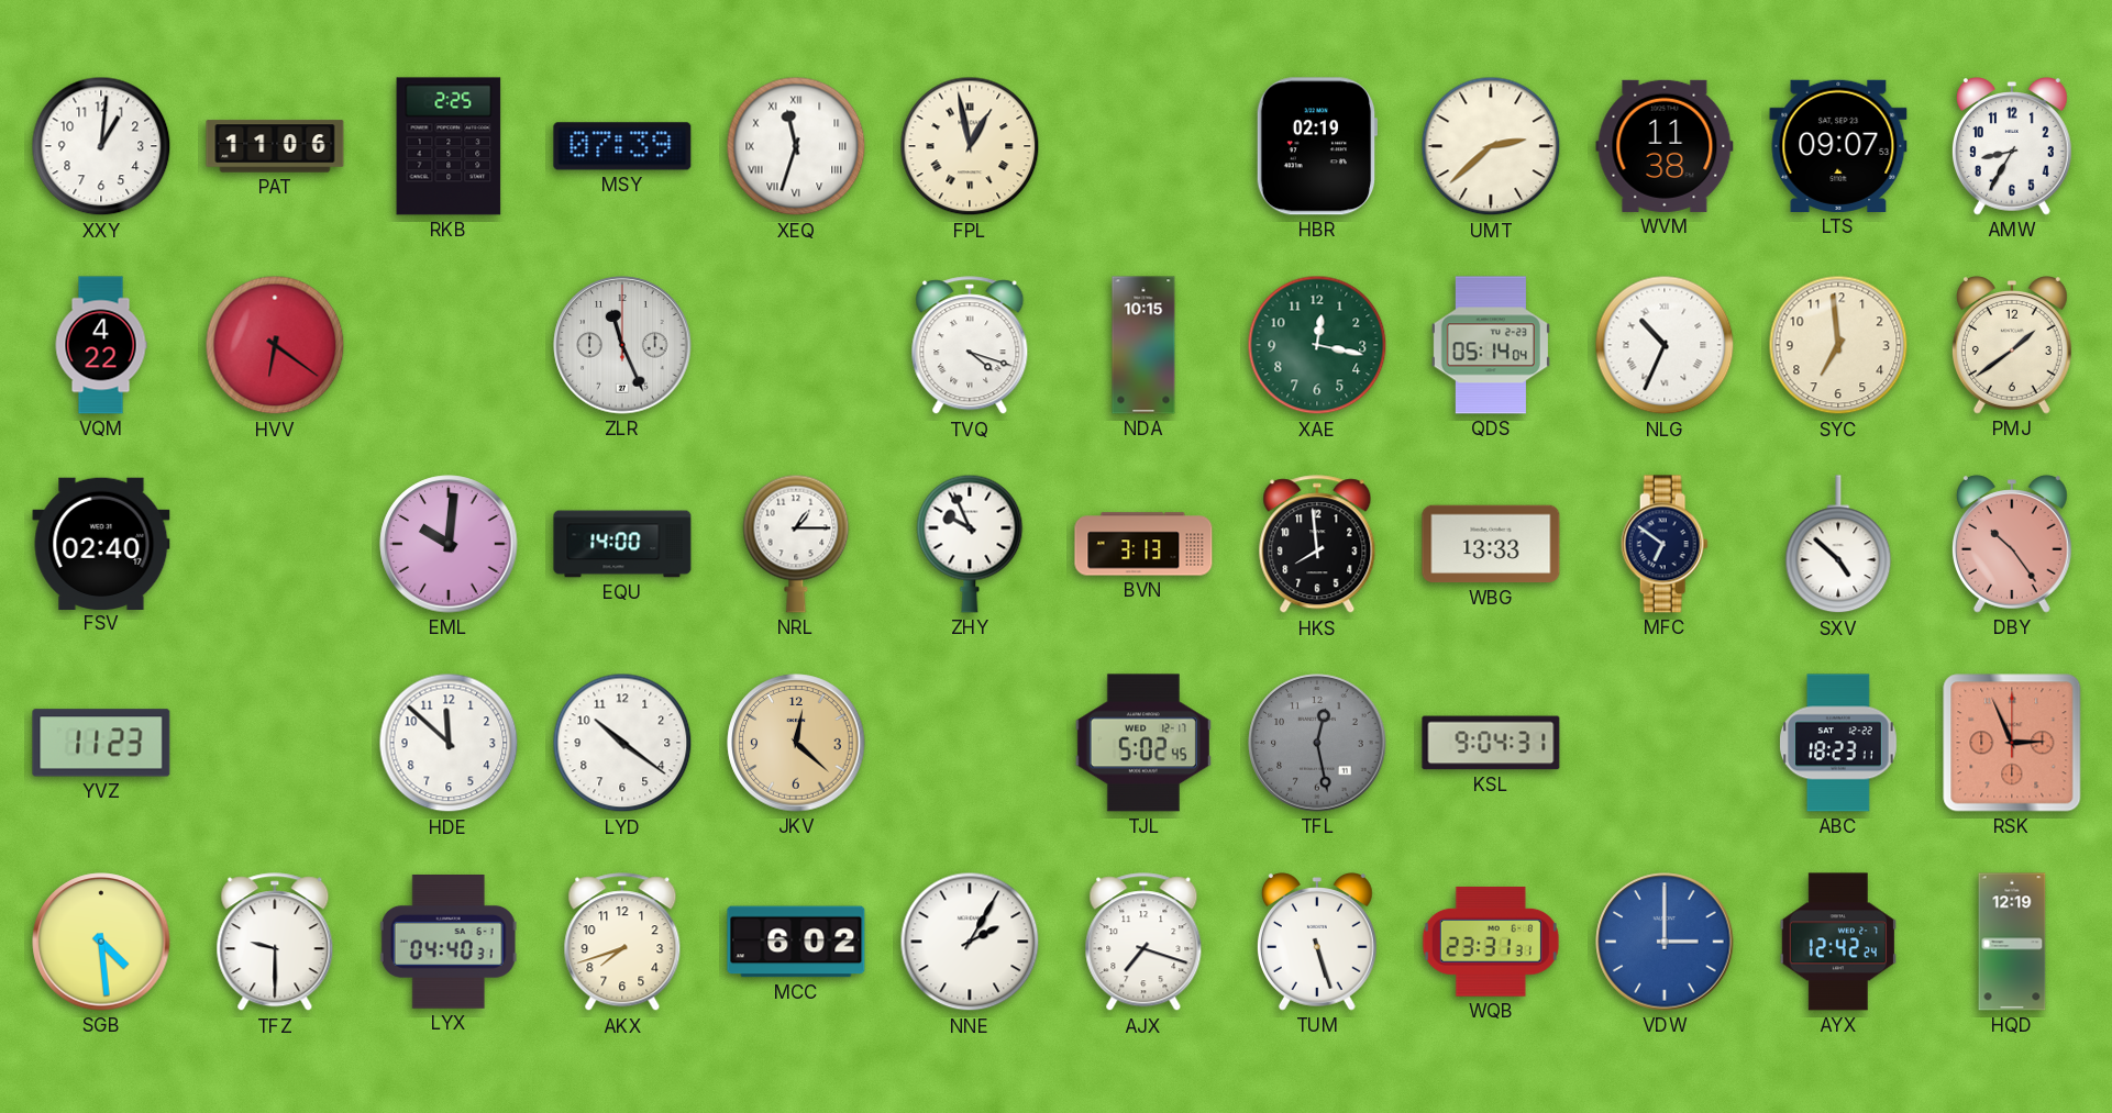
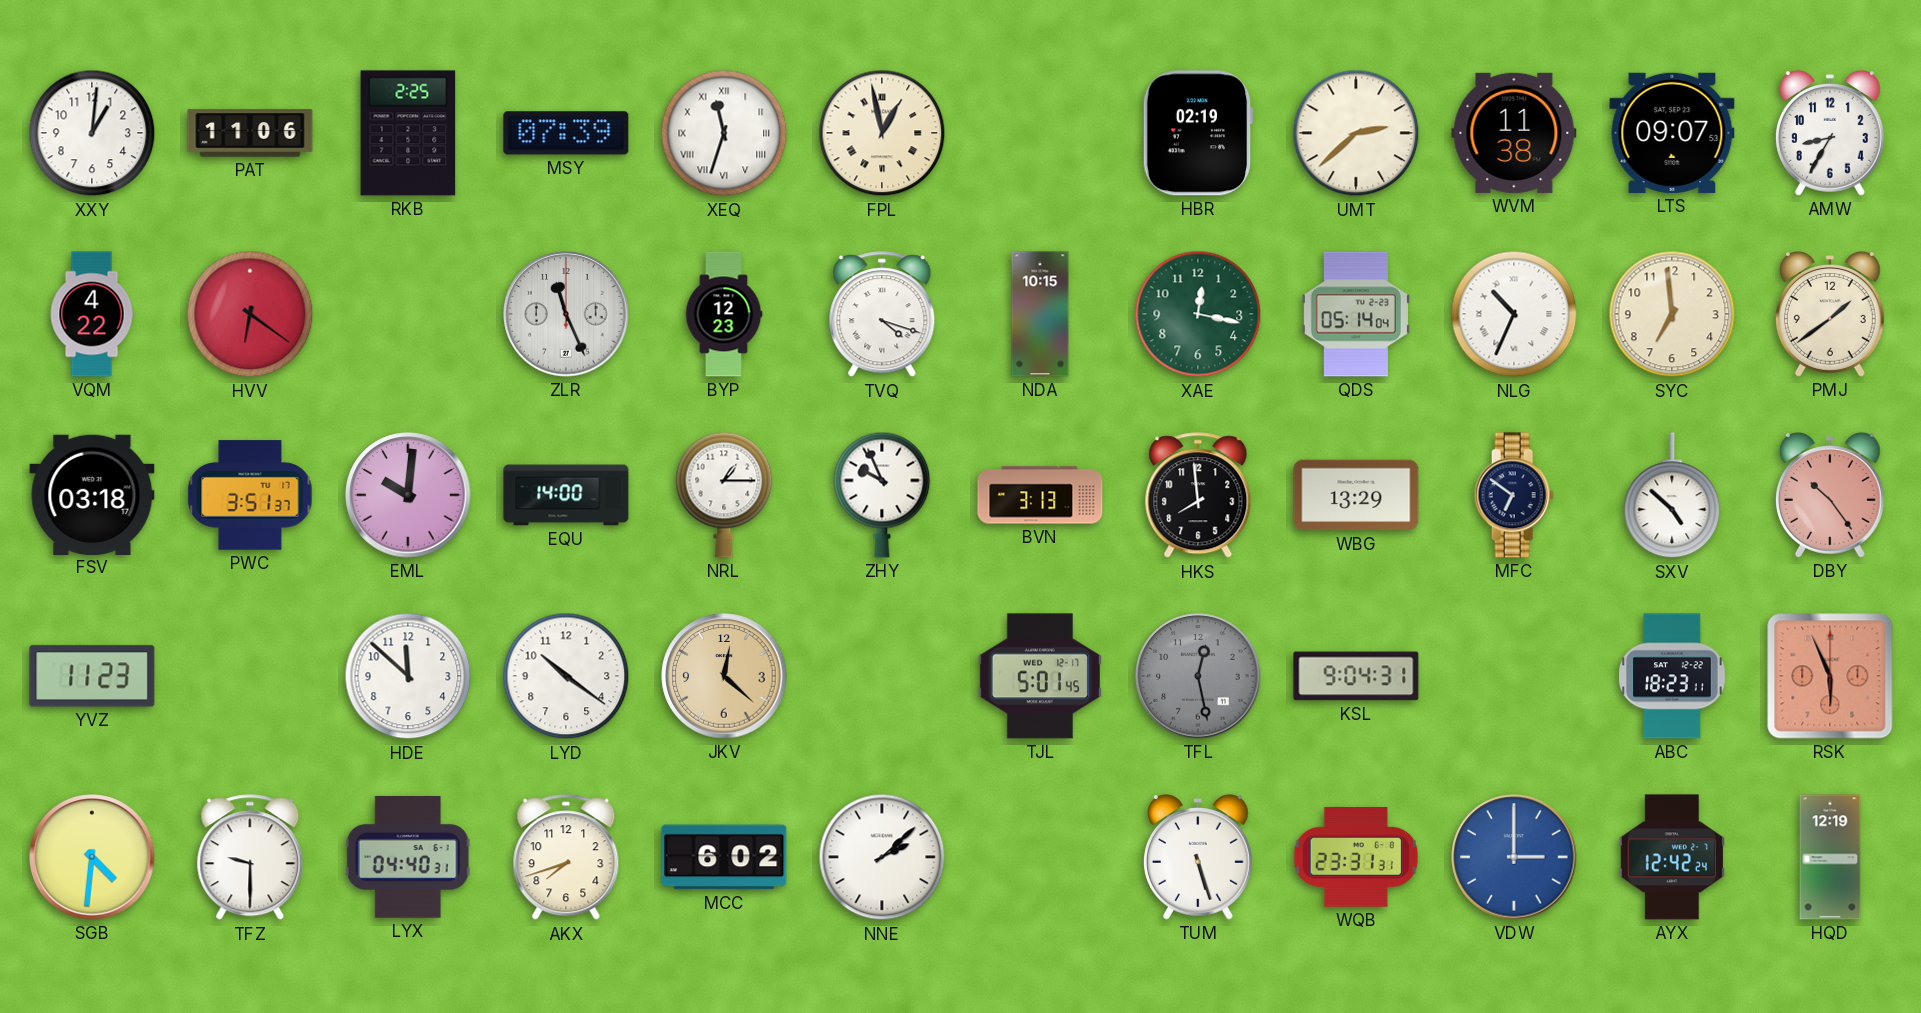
BYP: none -> 12:23 (724, 314)
FSV: 02:40 -> 03:18 (92, 494)
PWC: none -> 3:51 (250, 495)
WBG: 13:33 -> 13:29 (1356, 495)
TJL: 5:02 -> 5:01 (1040, 676)
RSK: 2:56 -> 5:56 (1830, 676)
SGB: 4:29 -> 4:31 (92, 857)
NNE: 2:05 -> 2:08 (882, 857)
AJX: 7:18 -> none (1143, 943)
